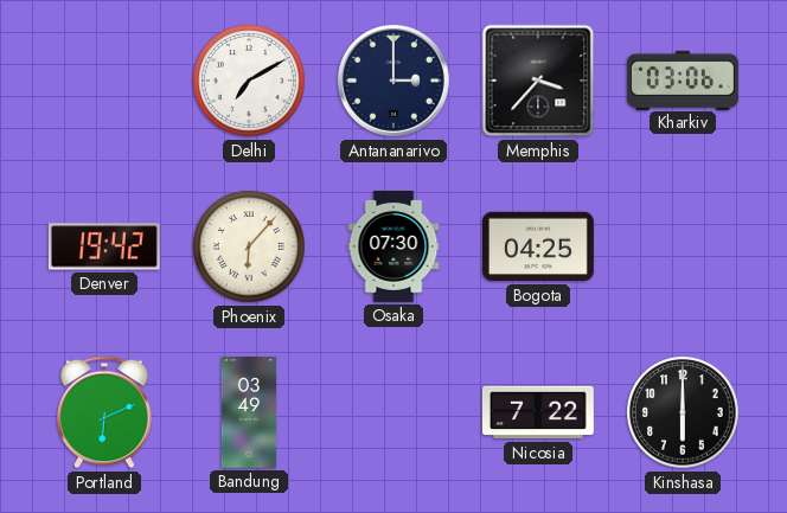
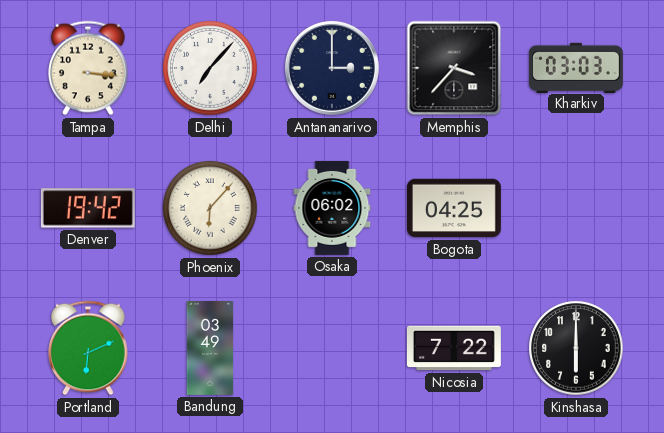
Tampa: none -> 3:16 (88, 68)
Delhi: 7:10 -> 7:07 (210, 68)
Kharkiv: 03:06 -> 03:03 (576, 67)
Osaka: 07:30 -> 06:02 (332, 208)
